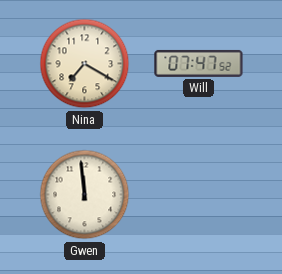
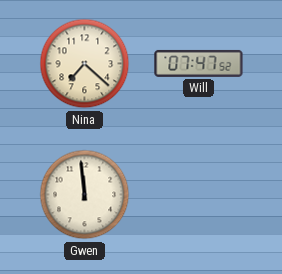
Nina: 7:20 -> 7:22 (85, 64)
